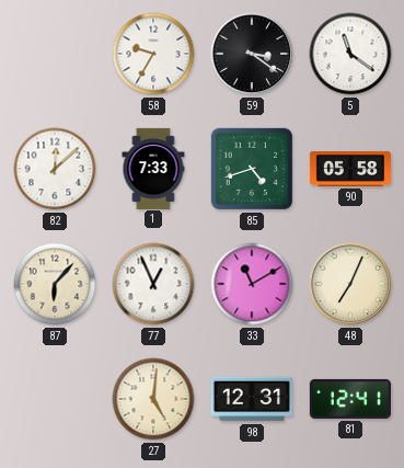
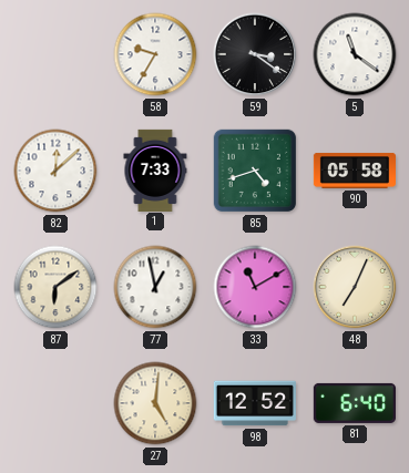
87: 6:07 -> 6:09 (55, 287)
77: 12:56 -> 12:58 (155, 287)
98: 12:31 -> 12:52 (255, 403)
81: 12:41 -> 6:40 (355, 403)
